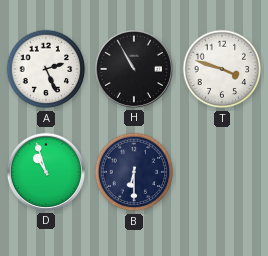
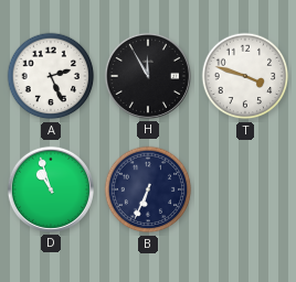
H: 10:55 -> 11:55 (148, 76)
B: 6:30 -> 6:34 (148, 189)
